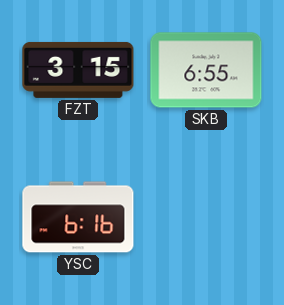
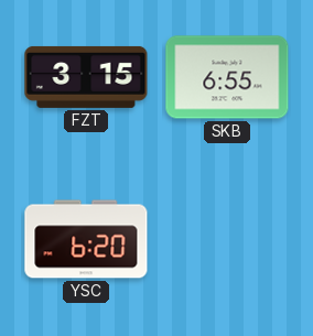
YSC: 6:16 -> 6:20 (86, 239)
